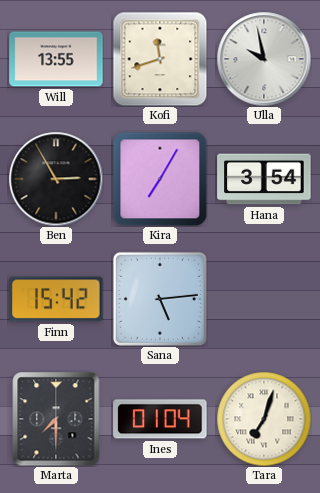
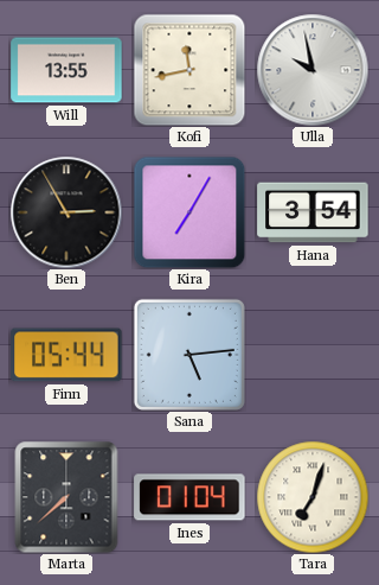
Kofi: 11:42 -> 11:43 (189, 70)
Finn: 15:42 -> 05:44 (66, 355)
Marta: 7:30 -> 7:38 (66, 497)
